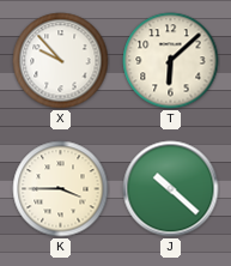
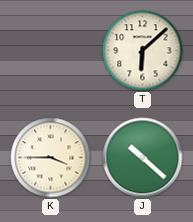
X: 9:53 -> none (61, 61)
